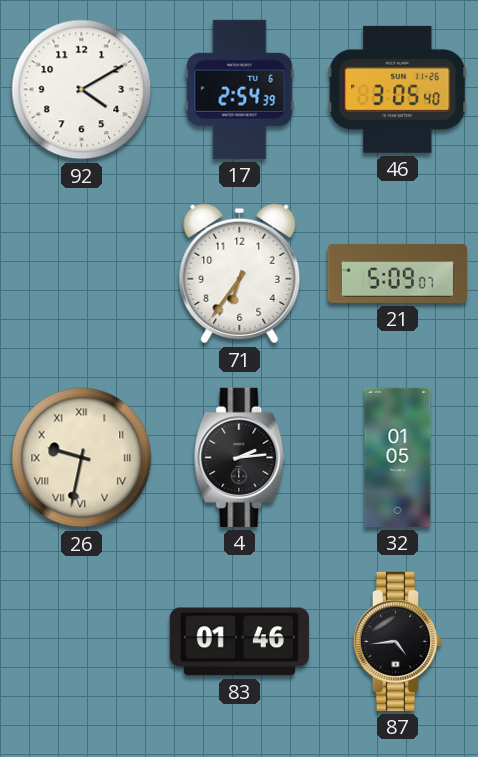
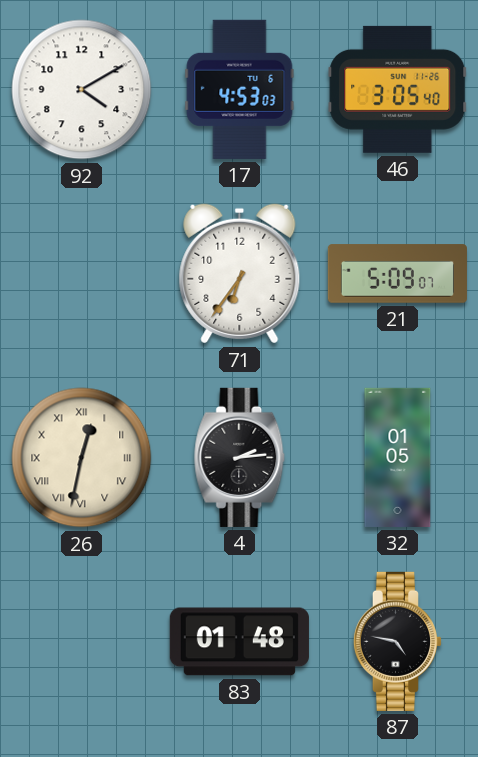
17: 2:54 -> 4:53 (240, 89)
26: 9:32 -> 12:32 (82, 458)
83: 01:46 -> 01:48 (239, 642)
87: 4:44 -> 4:47 (397, 641)
